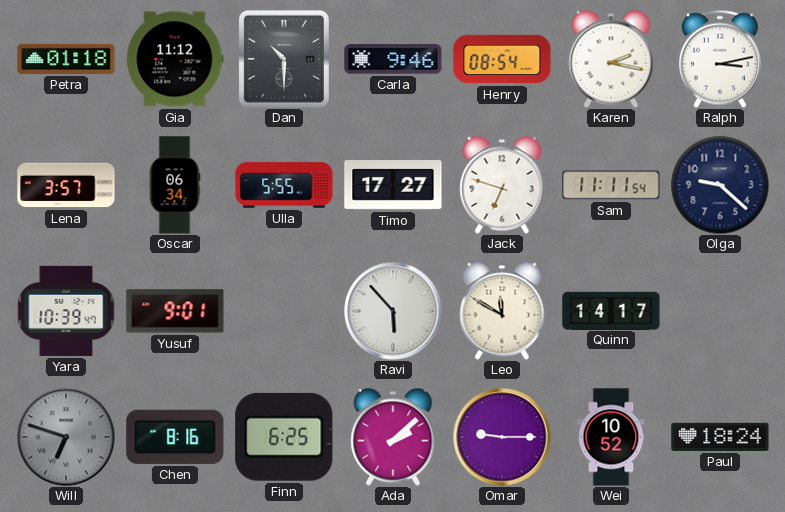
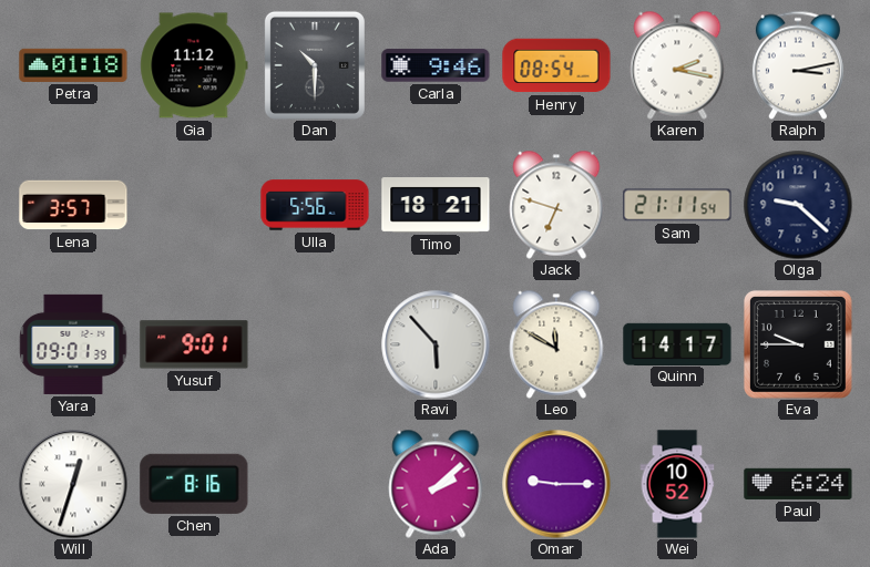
Oscar: 06:34 -> none (175, 185)
Ulla: 5:55 -> 5:56 (315, 205)
Timo: 17:27 -> 18:21 (436, 206)
Sam: 11:11 -> 21:11 (677, 205)
Yara: 10:39 -> 09:01 (73, 344)
Eva: none -> 9:45 (798, 344)
Will: 6:48 -> 12:33 (73, 484)
Will dial: grey -> white (73, 484)
Finn: 6:25 -> none (284, 437)
Paul: 18:24 -> 6:24 (798, 484)
